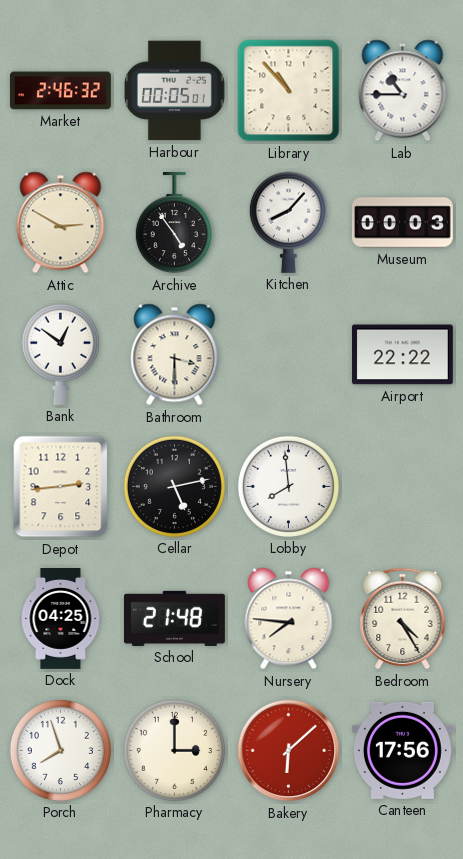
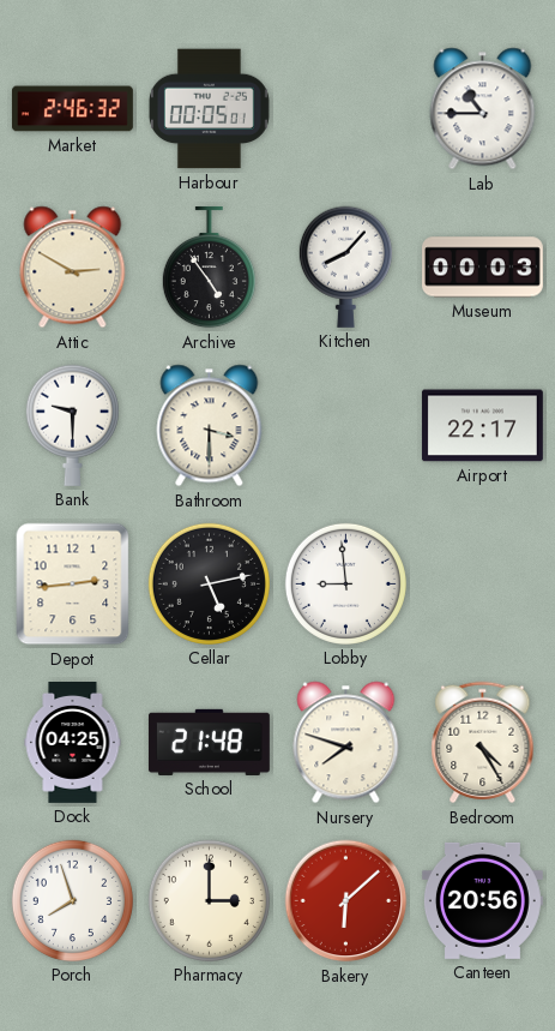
Library: 10:53 -> none (289, 91)
Bank: 12:51 -> 9:30 (72, 425)
Airport: 22:22 -> 22:17 (482, 426)
Lobby: 7:59 -> 8:59 (345, 583)
Nursery: 7:46 -> 7:48 (346, 743)
Canteen: 17:56 -> 20:56 (482, 900)
